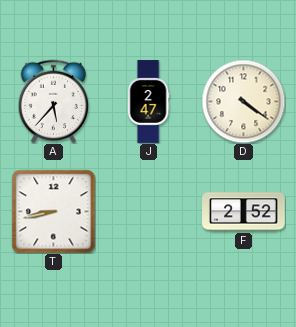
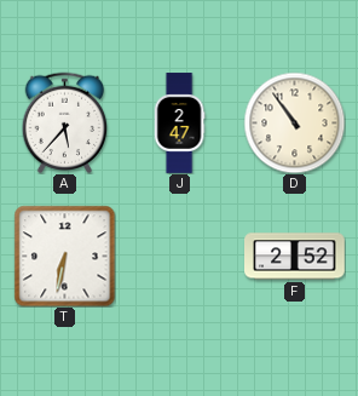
D: 4:21 -> 10:54 (294, 122)
T: 8:43 -> 6:32 (64, 256)
